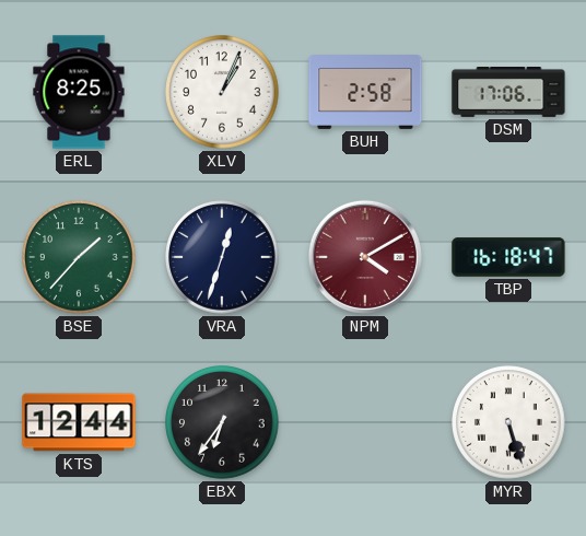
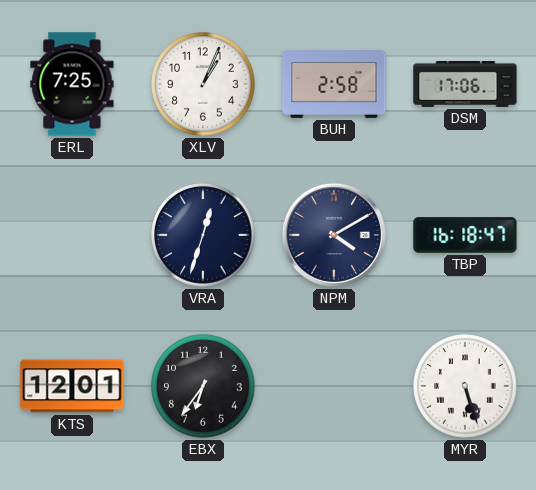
ERL: 8:25 -> 7:25 (72, 84)
BSE: 1:37 -> none (79, 257)
NPM dial: burgundy -> navy (334, 235)
KTS: 12:44 -> 12:01 (72, 386)
